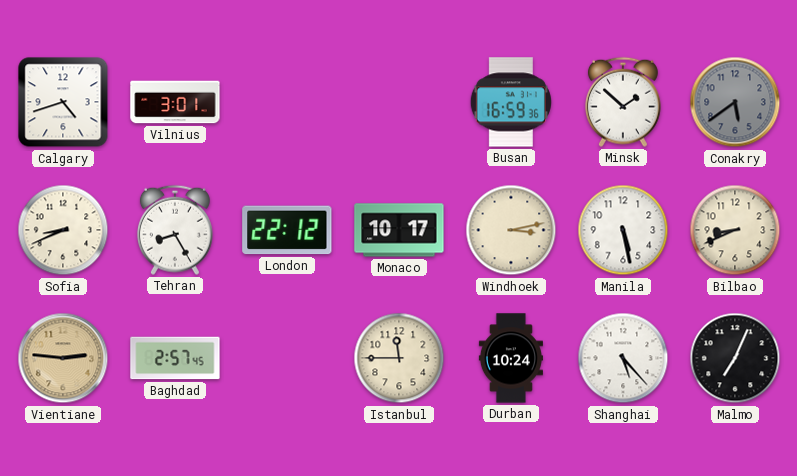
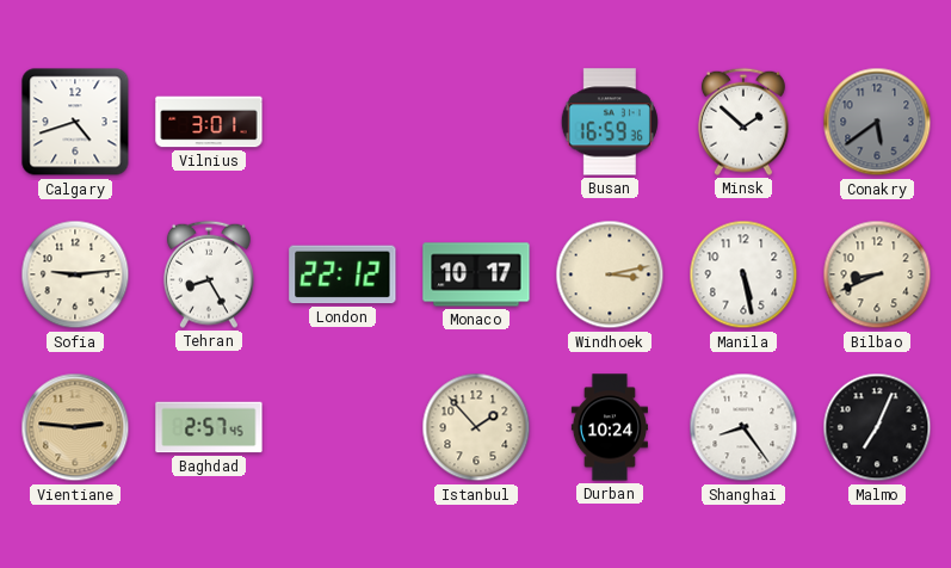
Sofia: 8:41 -> 9:14 (75, 274)
Istanbul: 11:45 -> 1:53 (476, 427)
Shanghai: 5:23 -> 8:24 (743, 427)
